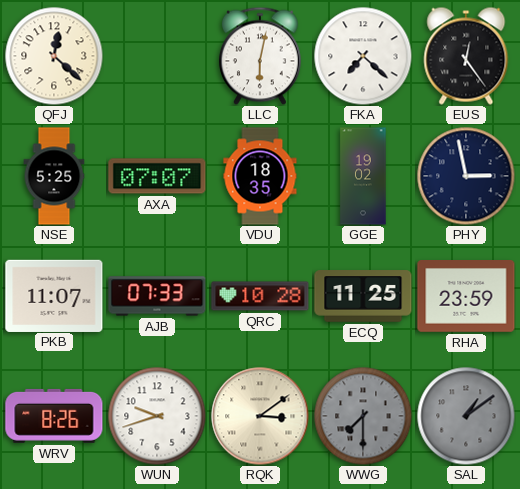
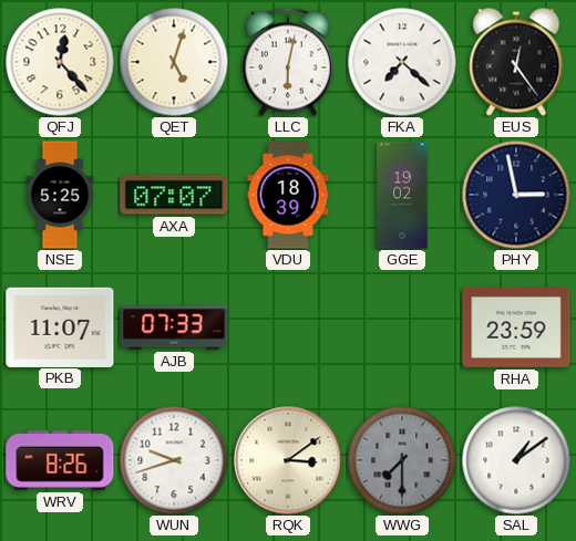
QFJ: 12:22 -> 12:23 (60, 62)
QET: none -> 5:03 (174, 62)
VDU: 18:35 -> 18:39 (288, 195)
QRC: 10:28 -> none (260, 296)
ECQ: 11:25 -> none (363, 296)
SAL dial: grey -> white (516, 460)
